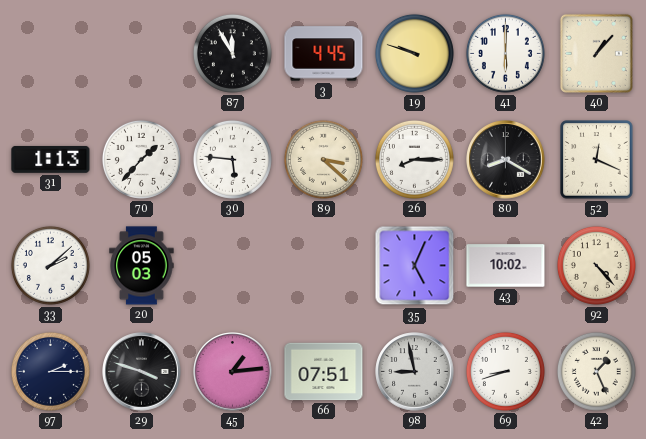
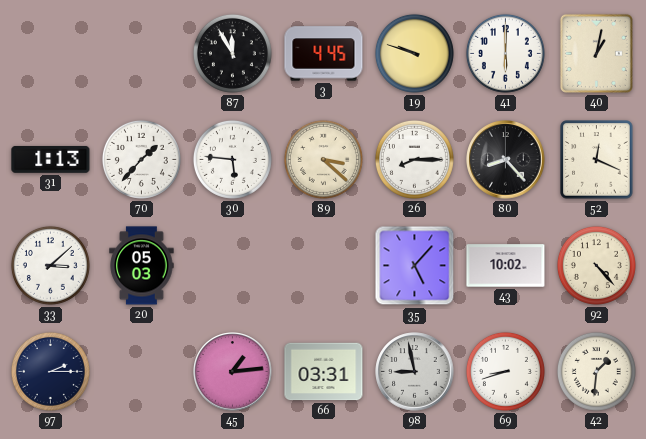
40: 1:07 -> 1:02 (596, 53)
80: 8:20 -> 8:23 (506, 160)
33: 2:08 -> 3:08 (50, 265)
35: 5:04 -> 5:07 (415, 266)
29: 3:48 -> none (142, 372)
66: 07:51 -> 03:31 (324, 372)
42: 1:26 -> 1:31 (596, 371)
